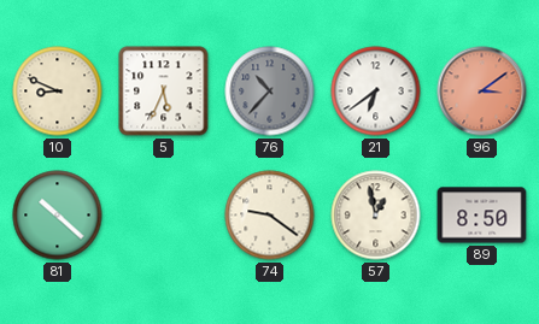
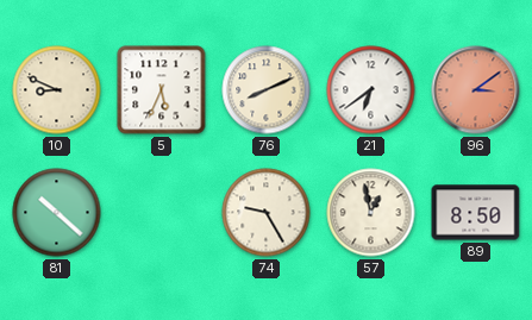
76: 10:37 -> 8:11 (267, 90)
76 dial: grey -> cream (267, 90)
74: 9:21 -> 9:25 (267, 213)
